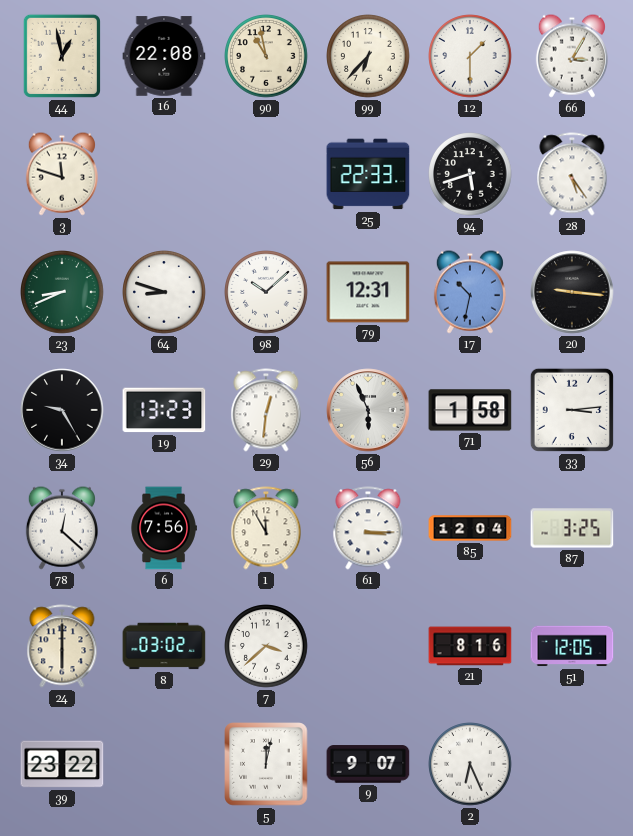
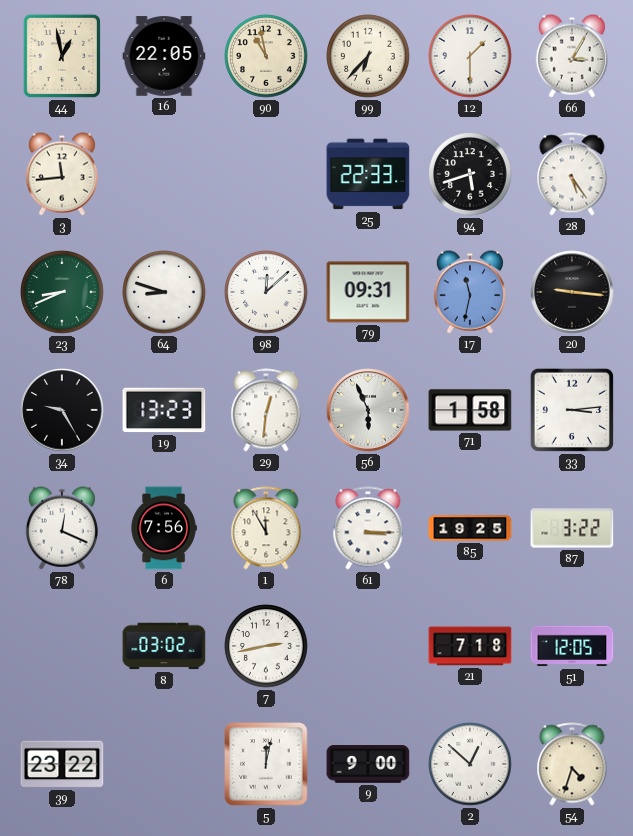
16: 22:08 -> 22:05 (164, 56)
3: 11:48 -> 11:44 (62, 174)
98: 10:08 -> 12:08 (266, 292)
79: 12:31 -> 09:31 (368, 292)
17: 10:32 -> 11:32 (470, 292)
78: 12:22 -> 12:19 (62, 528)
85: 12:04 -> 19:25 (470, 528)
87: 3:25 -> 3:22 (572, 528)
24: 6:00 -> none (62, 646)
7: 3:38 -> 2:43 (266, 646)
21: 8:16 -> 7:18 (470, 646)
9: 9:07 -> 9:00 (368, 764)
2: 6:26 -> 12:52 (470, 764)
54: none -> 4:33 (572, 764)
